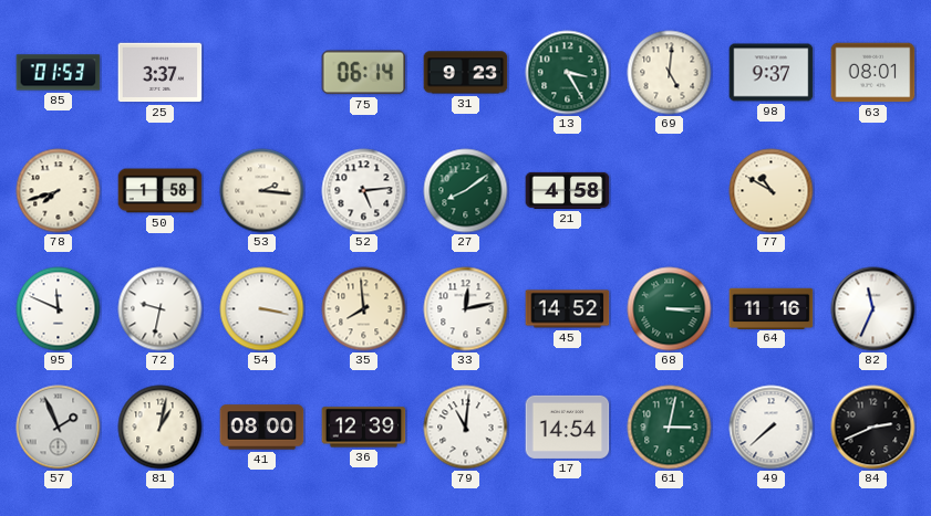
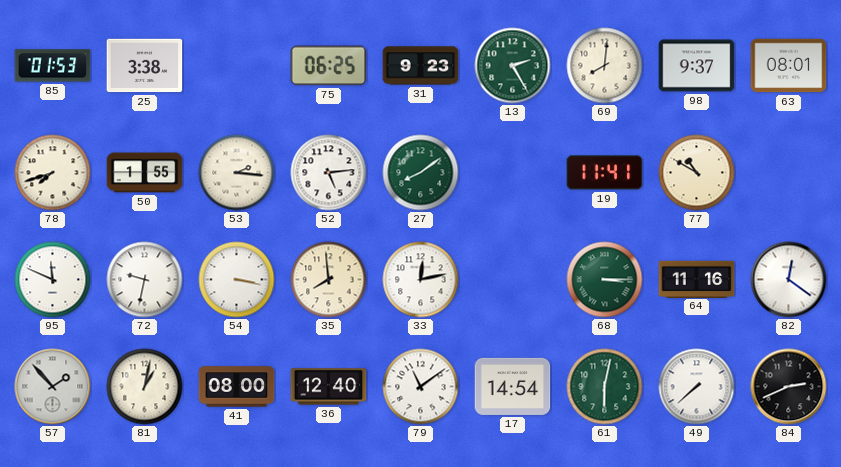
25: 3:37 -> 3:38 (145, 66)
75: 06:14 -> 06:25 (329, 66)
13: 3:25 -> 2:25 (513, 66)
69: 5:01 -> 8:01 (605, 66)
50: 1:58 -> 1:55 (145, 173)
21: 4:58 -> none (568, 190)
19: none -> 11:41 (605, 173)
45: 14:52 -> none (568, 309)
82: 11:34 -> 12:21 (789, 280)
57: 1:56 -> 1:53 (53, 387)
36: 12:39 -> 12:40 (329, 387)
79: 11:01 -> 11:09 (421, 387)
61: 3:02 -> 6:02 (605, 387)
